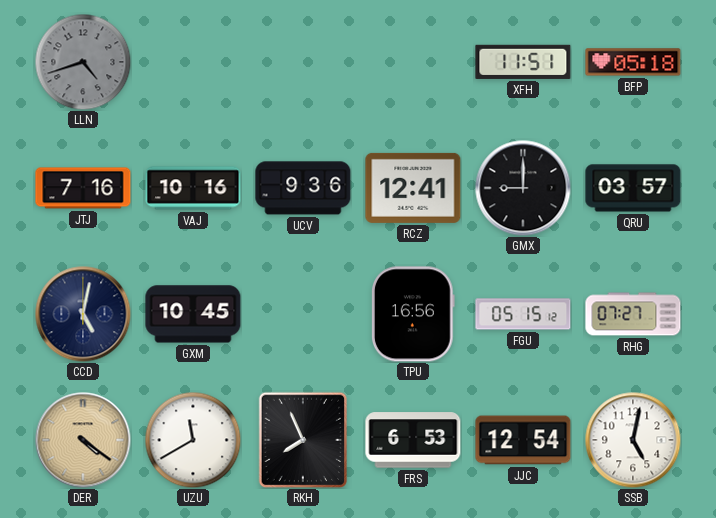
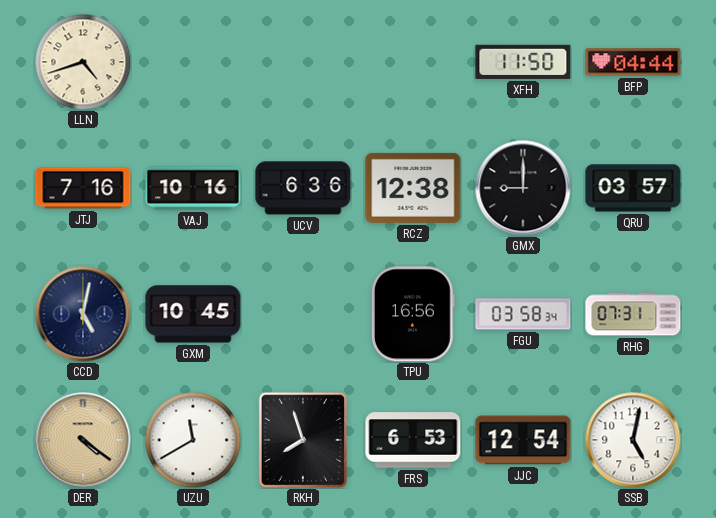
LLN dial: grey -> cream (83, 62)
XFH: 11:51 -> 11:50 (523, 62)
BFP: 05:18 -> 04:44 (633, 62)
UCV: 9:36 -> 6:36 (303, 188)
RCZ: 12:41 -> 12:38 (413, 188)
FGU: 05:15 -> 03:58 (523, 314)
RHG: 07:27 -> 07:31 (633, 314)
RKH: 7:56 -> 7:57 (303, 440)
